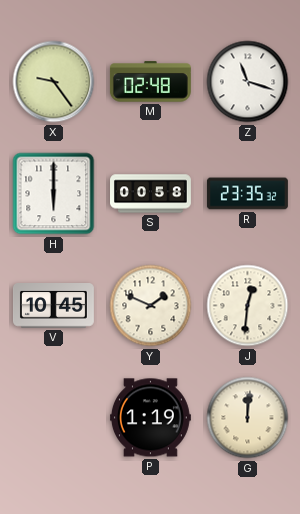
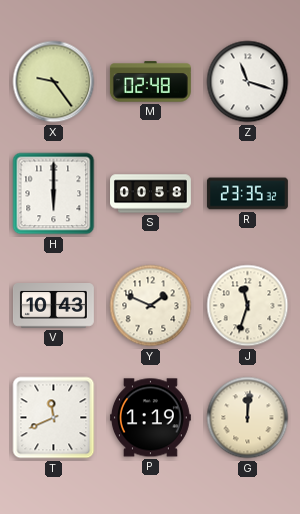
V: 10:45 -> 10:43 (53, 306)
J: 12:31 -> 11:33 (248, 306)
T: none -> 11:41 (54, 418)
